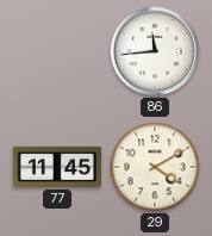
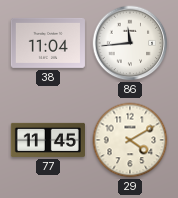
38: none -> 11:04 (48, 43)
